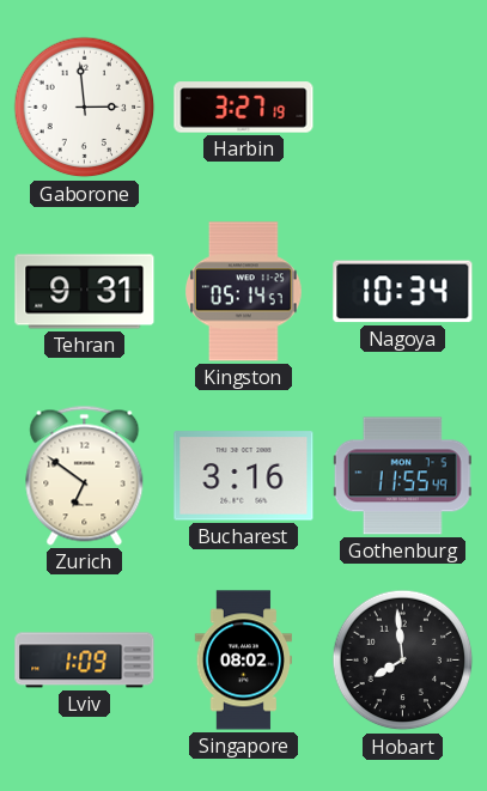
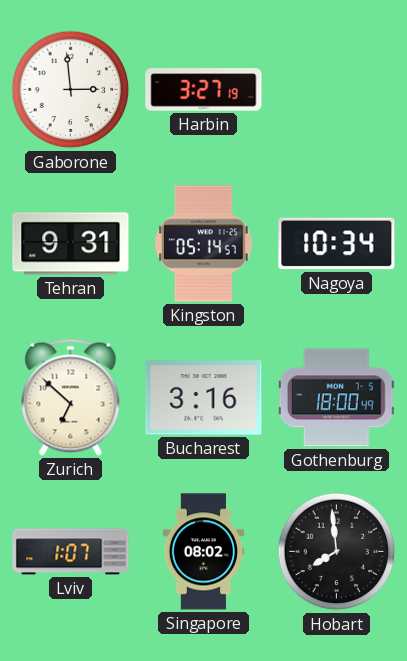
Zurich: 6:51 -> 6:52 (71, 397)
Gothenburg: 11:55 -> 18:00 (336, 398)
Lviv: 1:09 -> 1:07 (71, 552)
